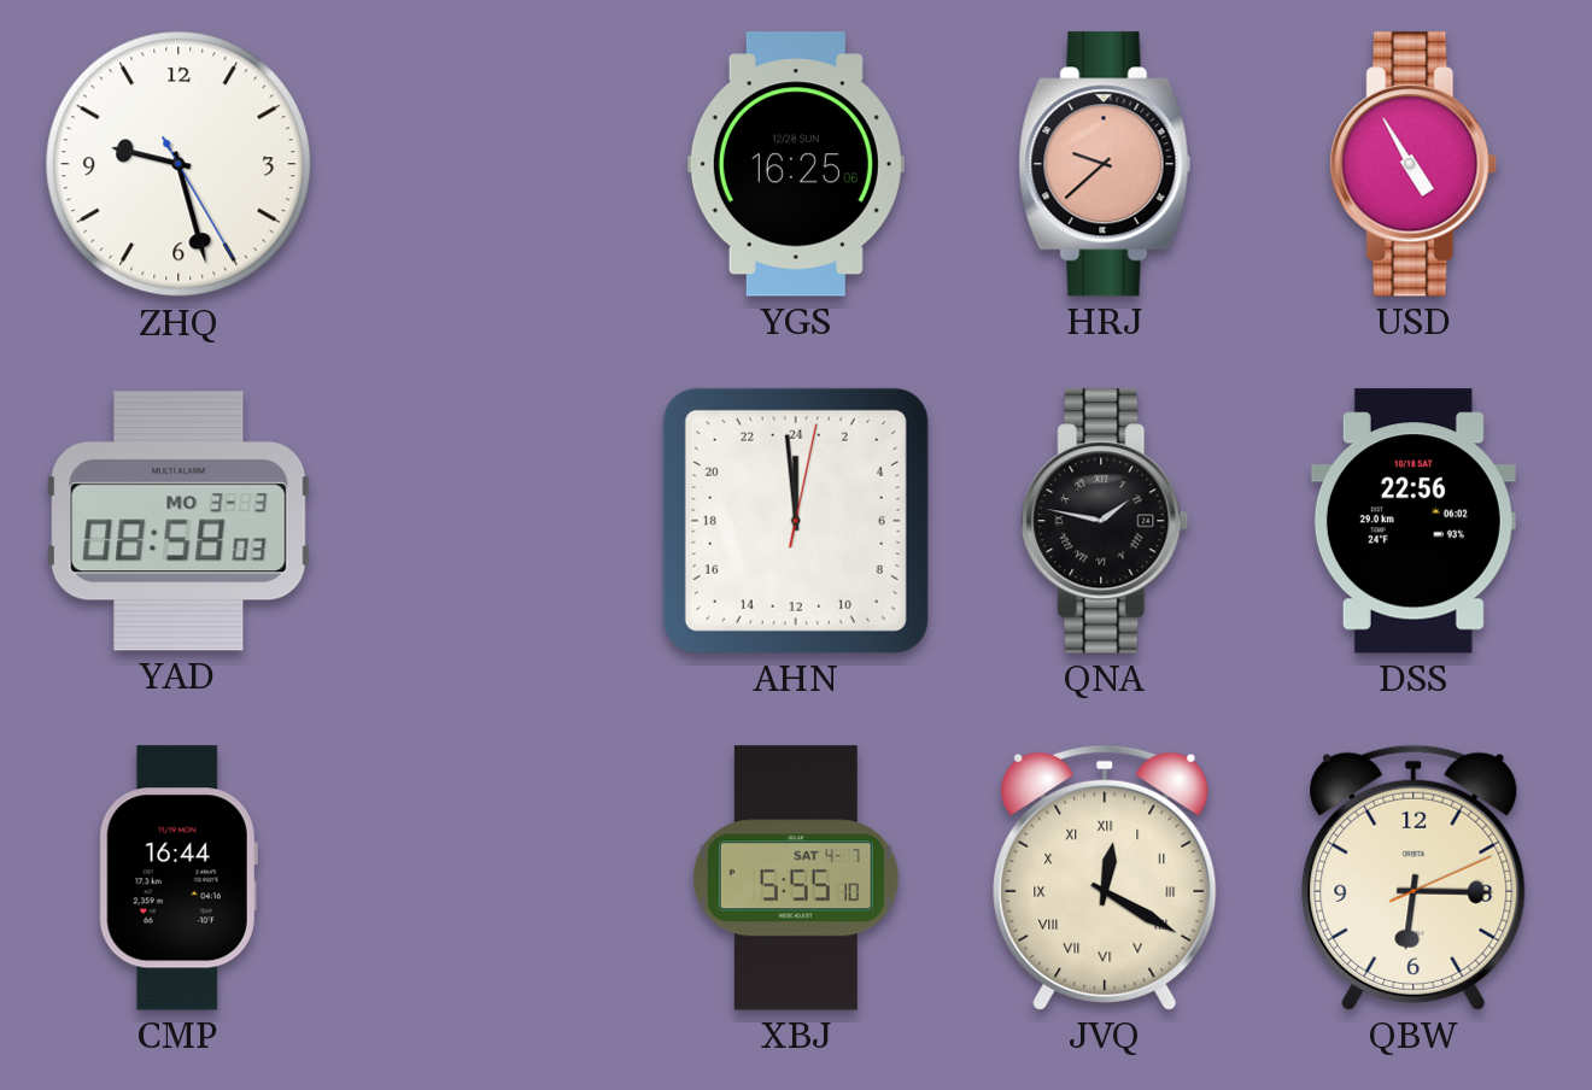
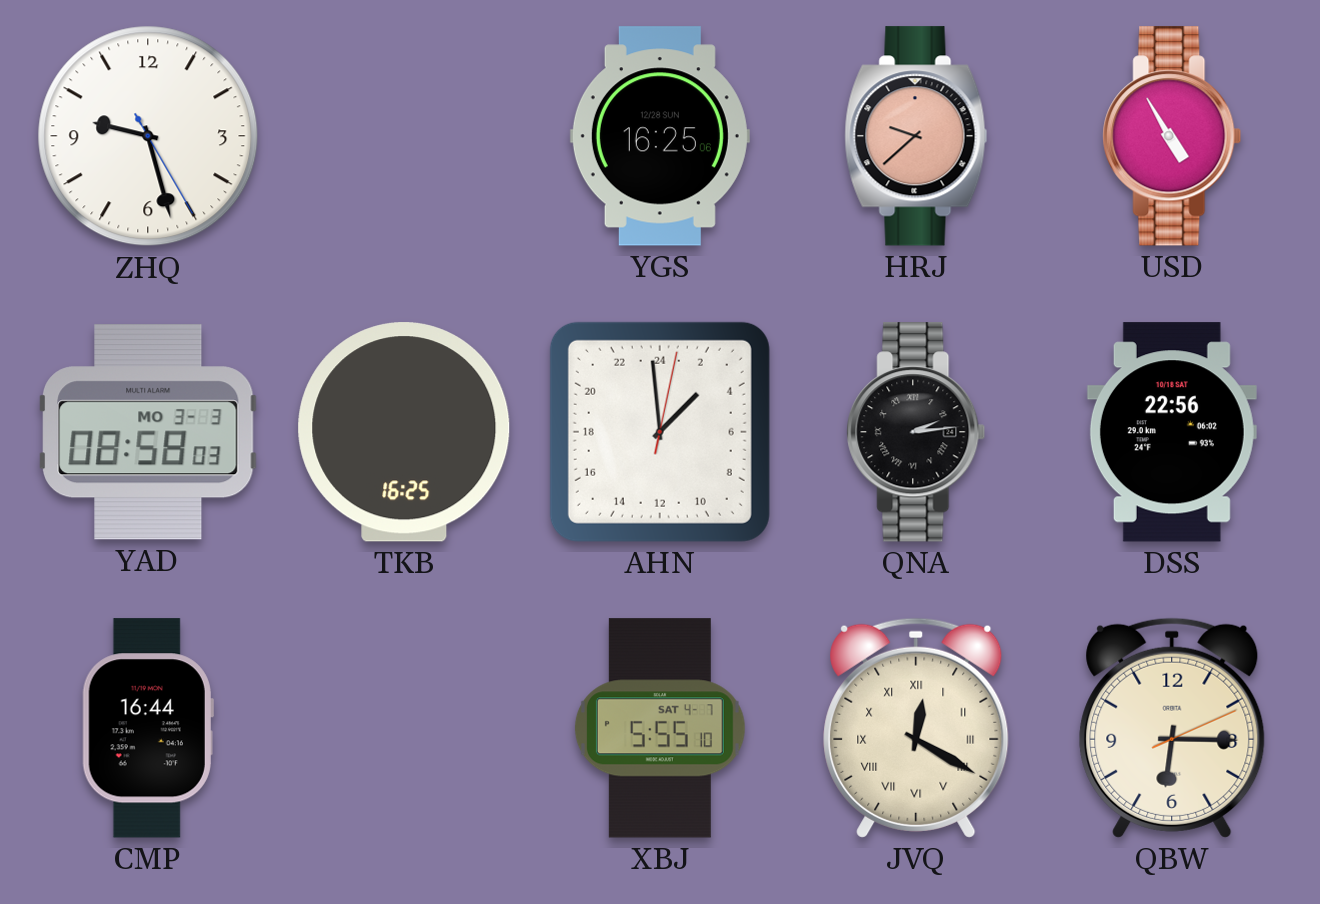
TKB: none -> 16:25 (404, 432)
AHN: 23:59 -> 2:59 (660, 432)
QNA: 1:47 -> 2:14 (916, 432)
